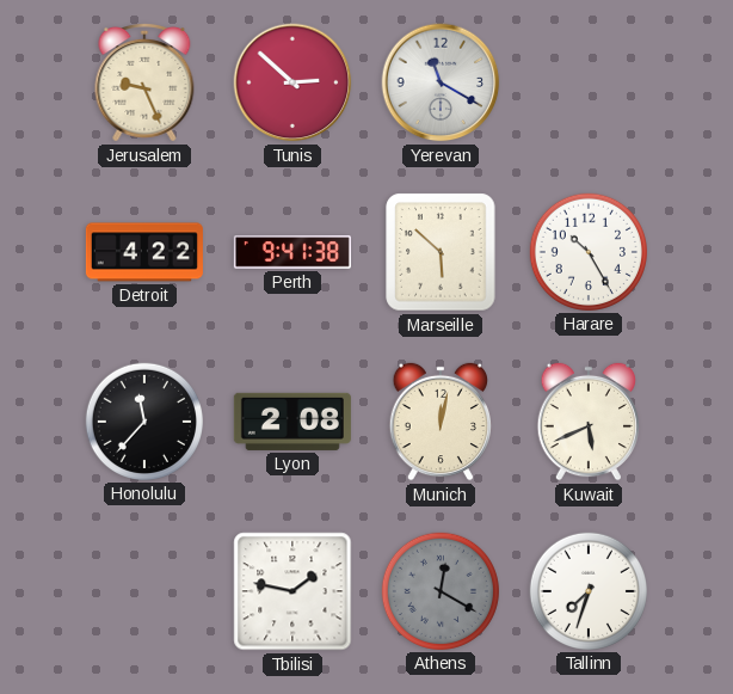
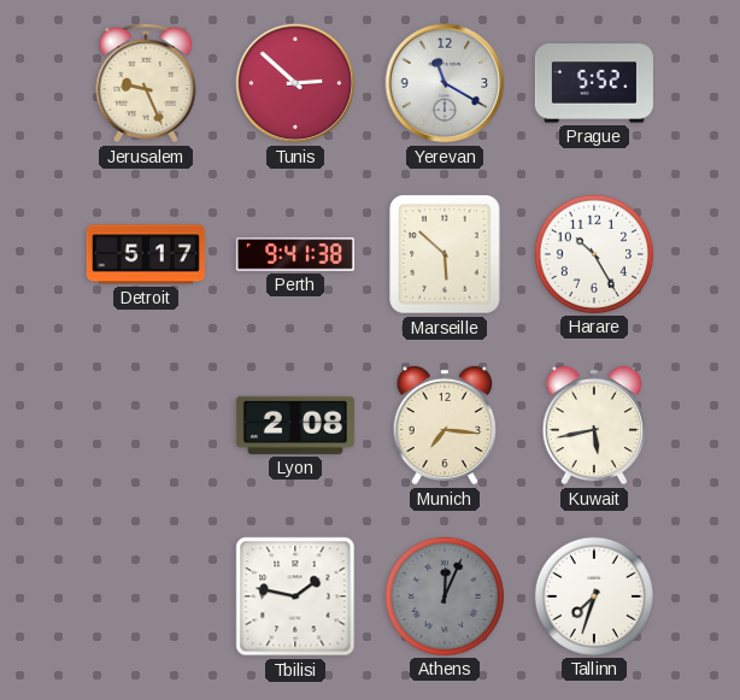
Prague: none -> 5:52 (594, 83)
Detroit: 4:22 -> 5:17 (146, 254)
Honolulu: 11:37 -> none (144, 422)
Munich: 12:02 -> 7:16 (445, 425)
Kuwait: 5:41 -> 5:43 (594, 425)
Athens: 12:20 -> 12:04 (445, 596)
